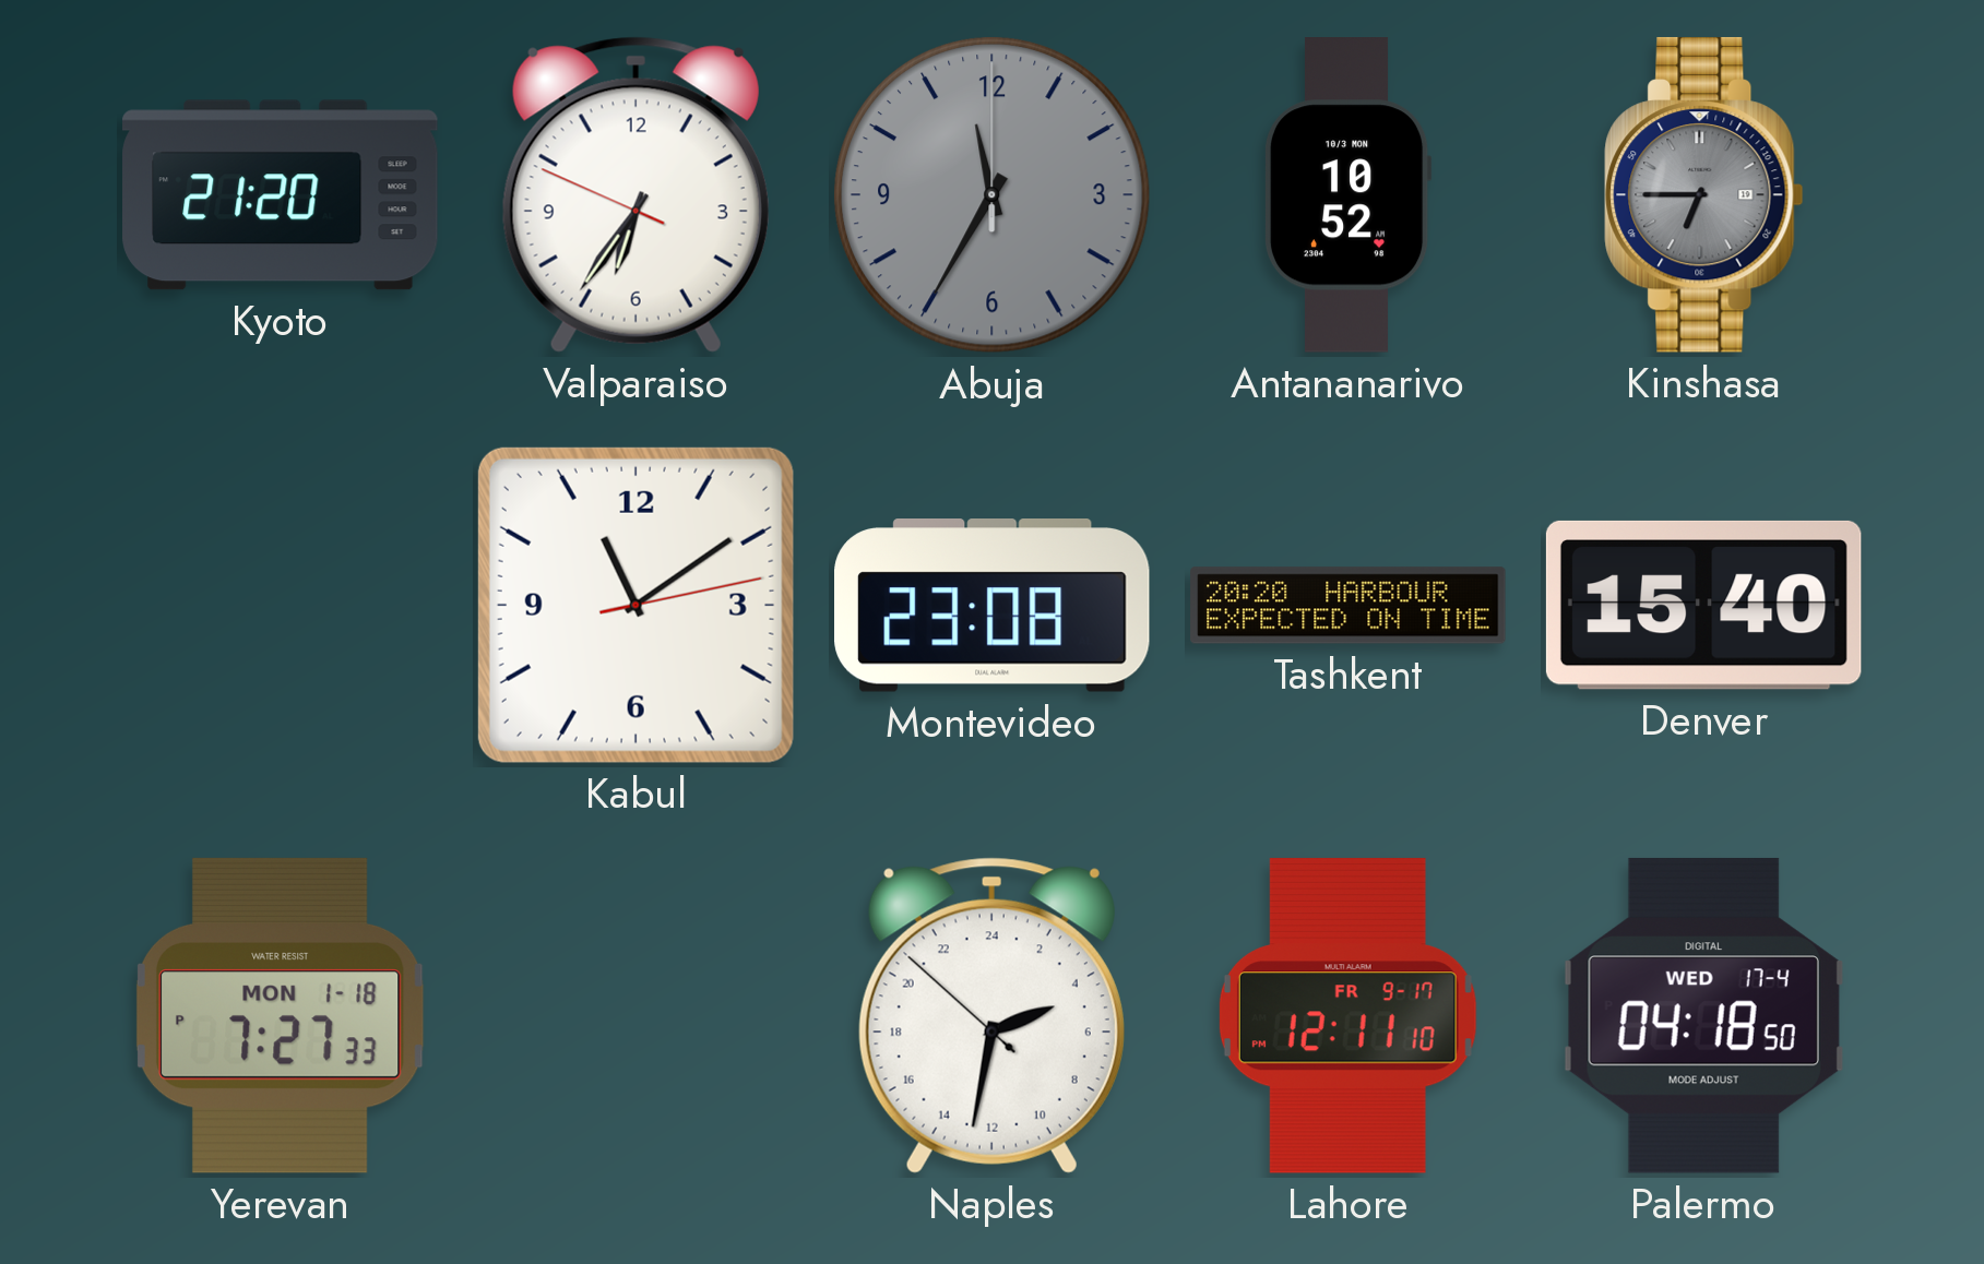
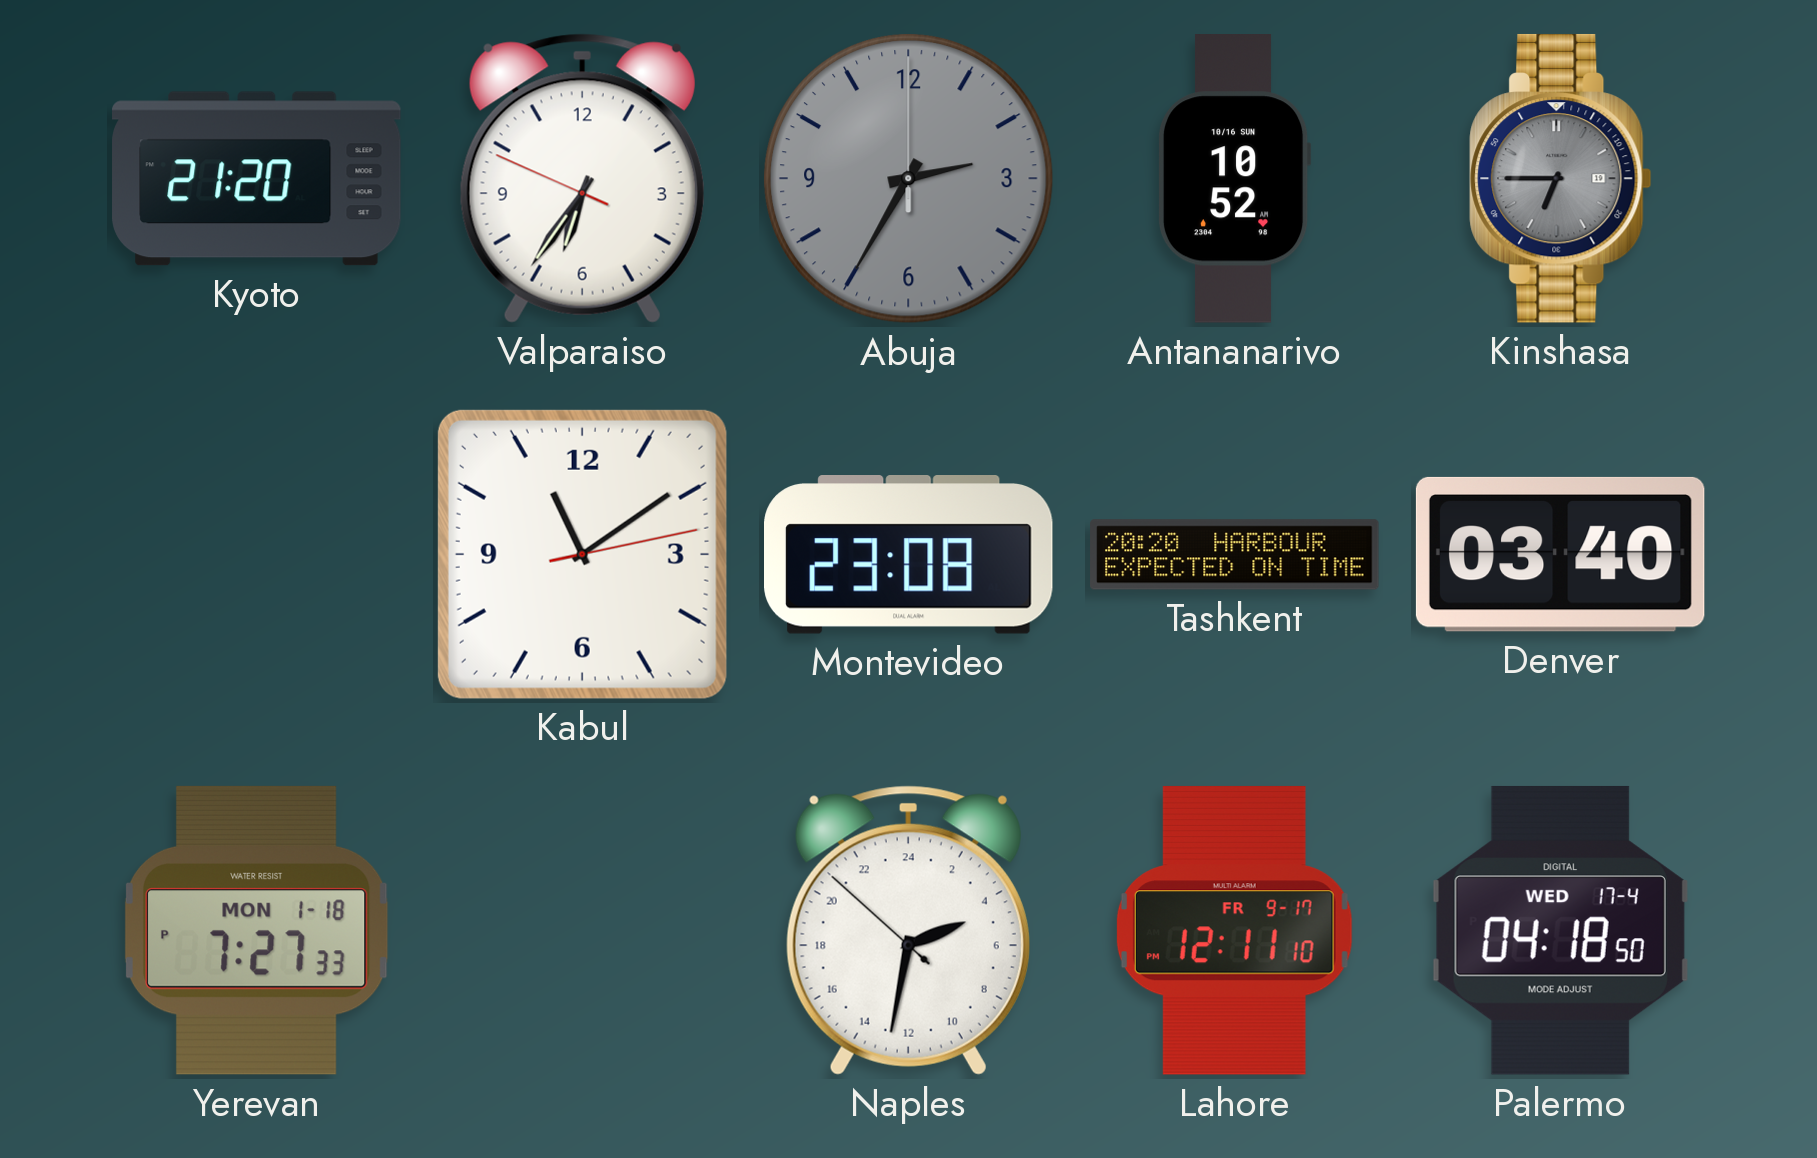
Abuja: 11:35 -> 2:35 (908, 179)
Antananarivo date: 10/3 MON -> 10/16 SUN (1234, 179)
Denver: 15:40 -> 03:40 (1560, 554)
